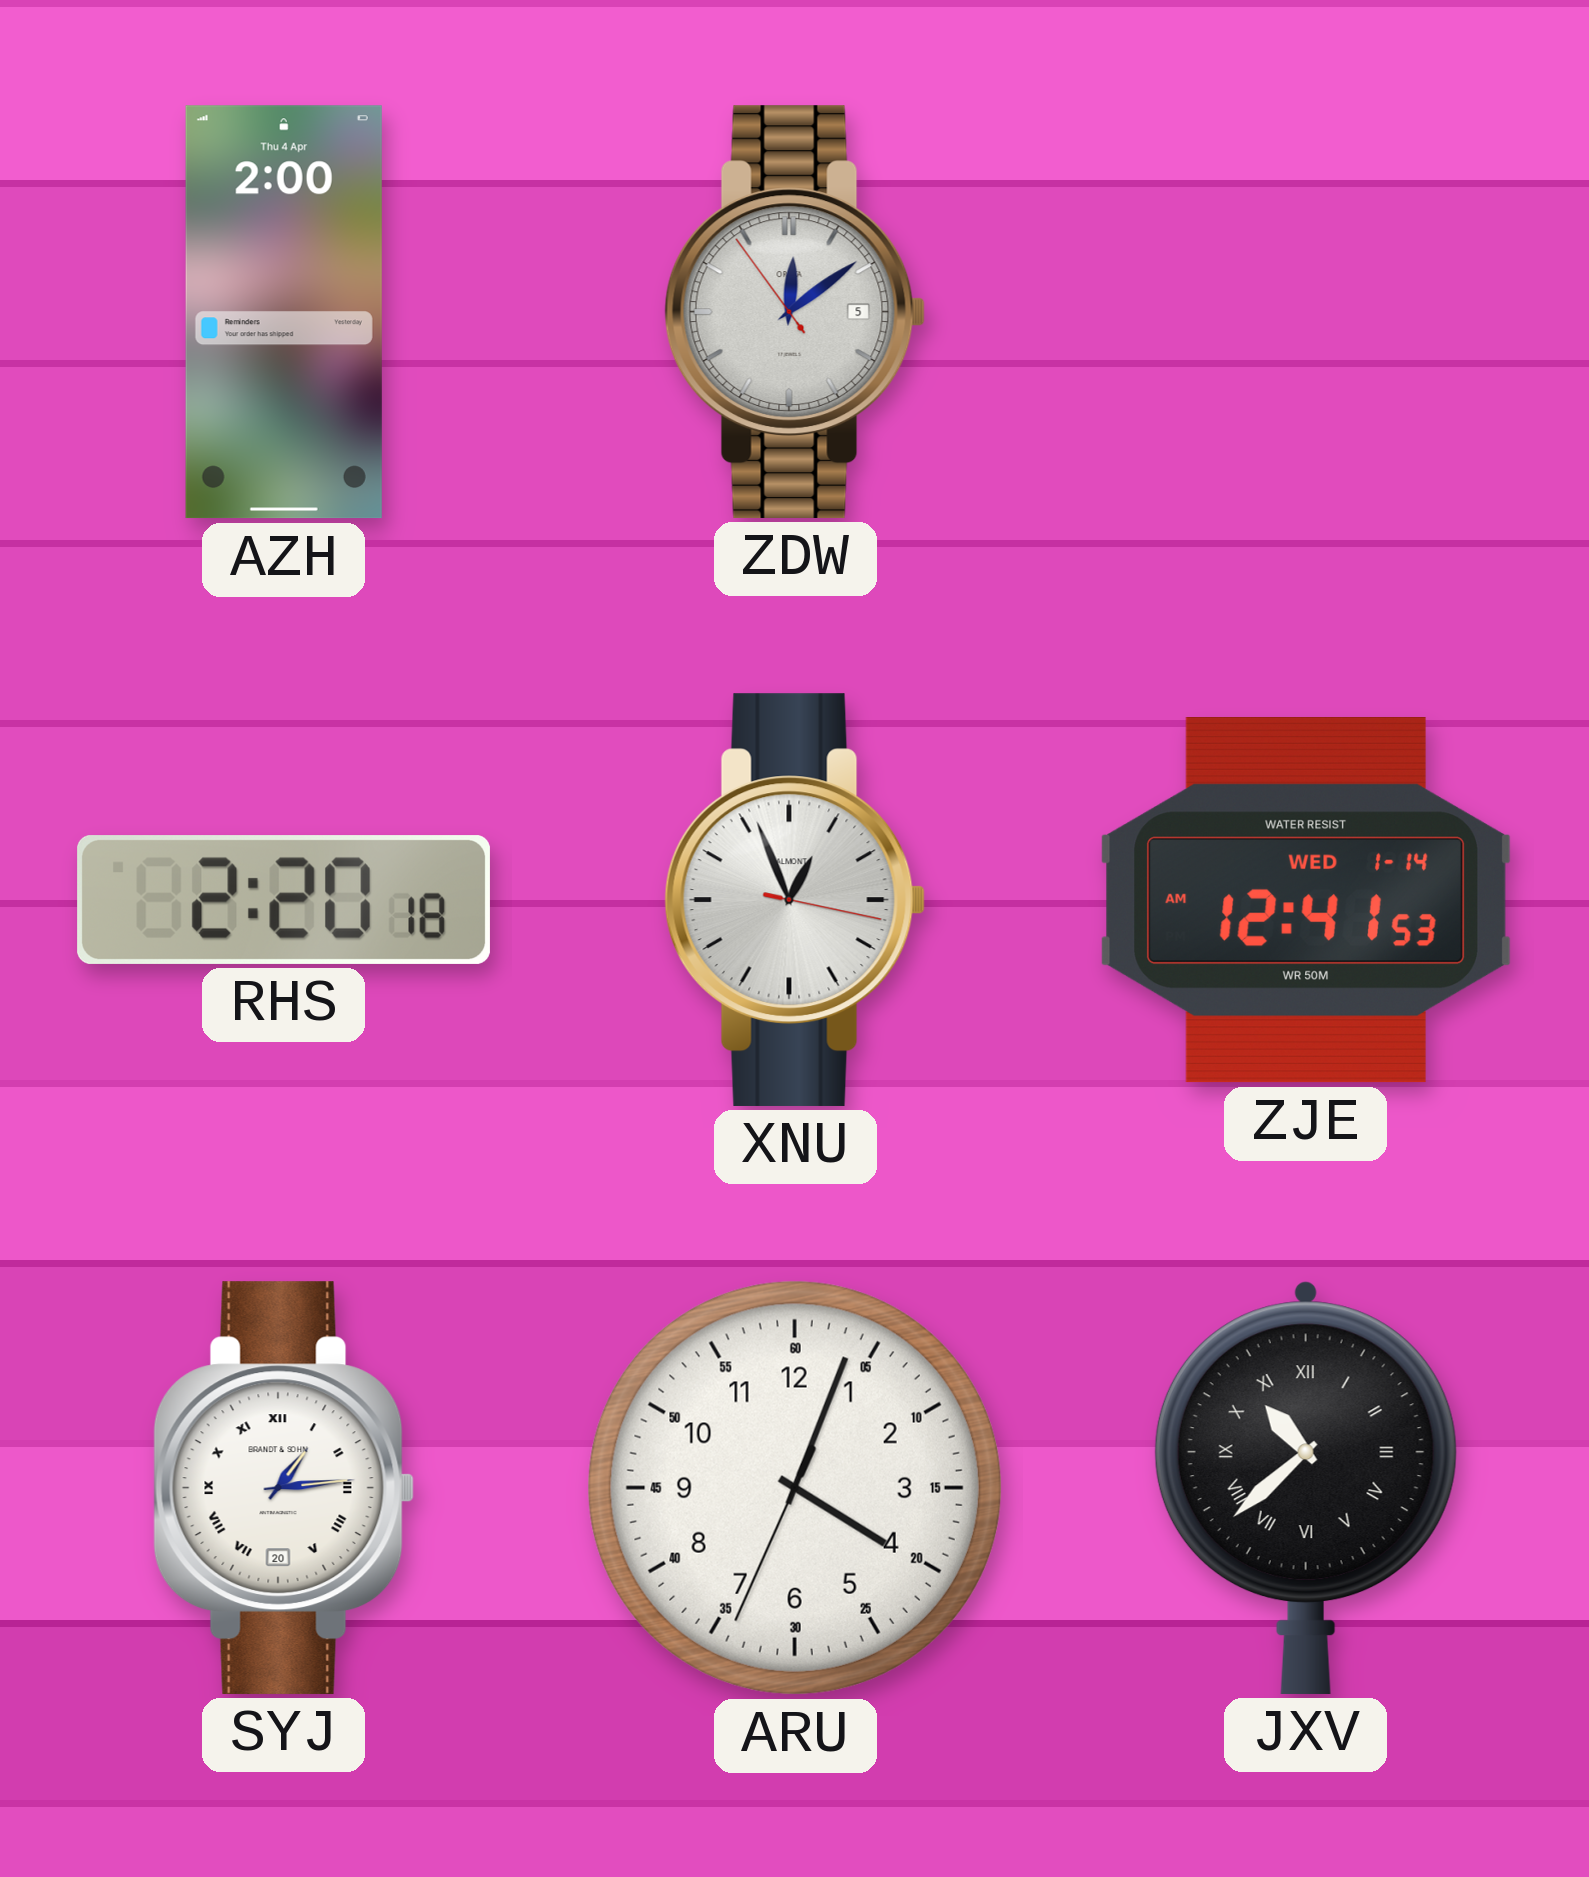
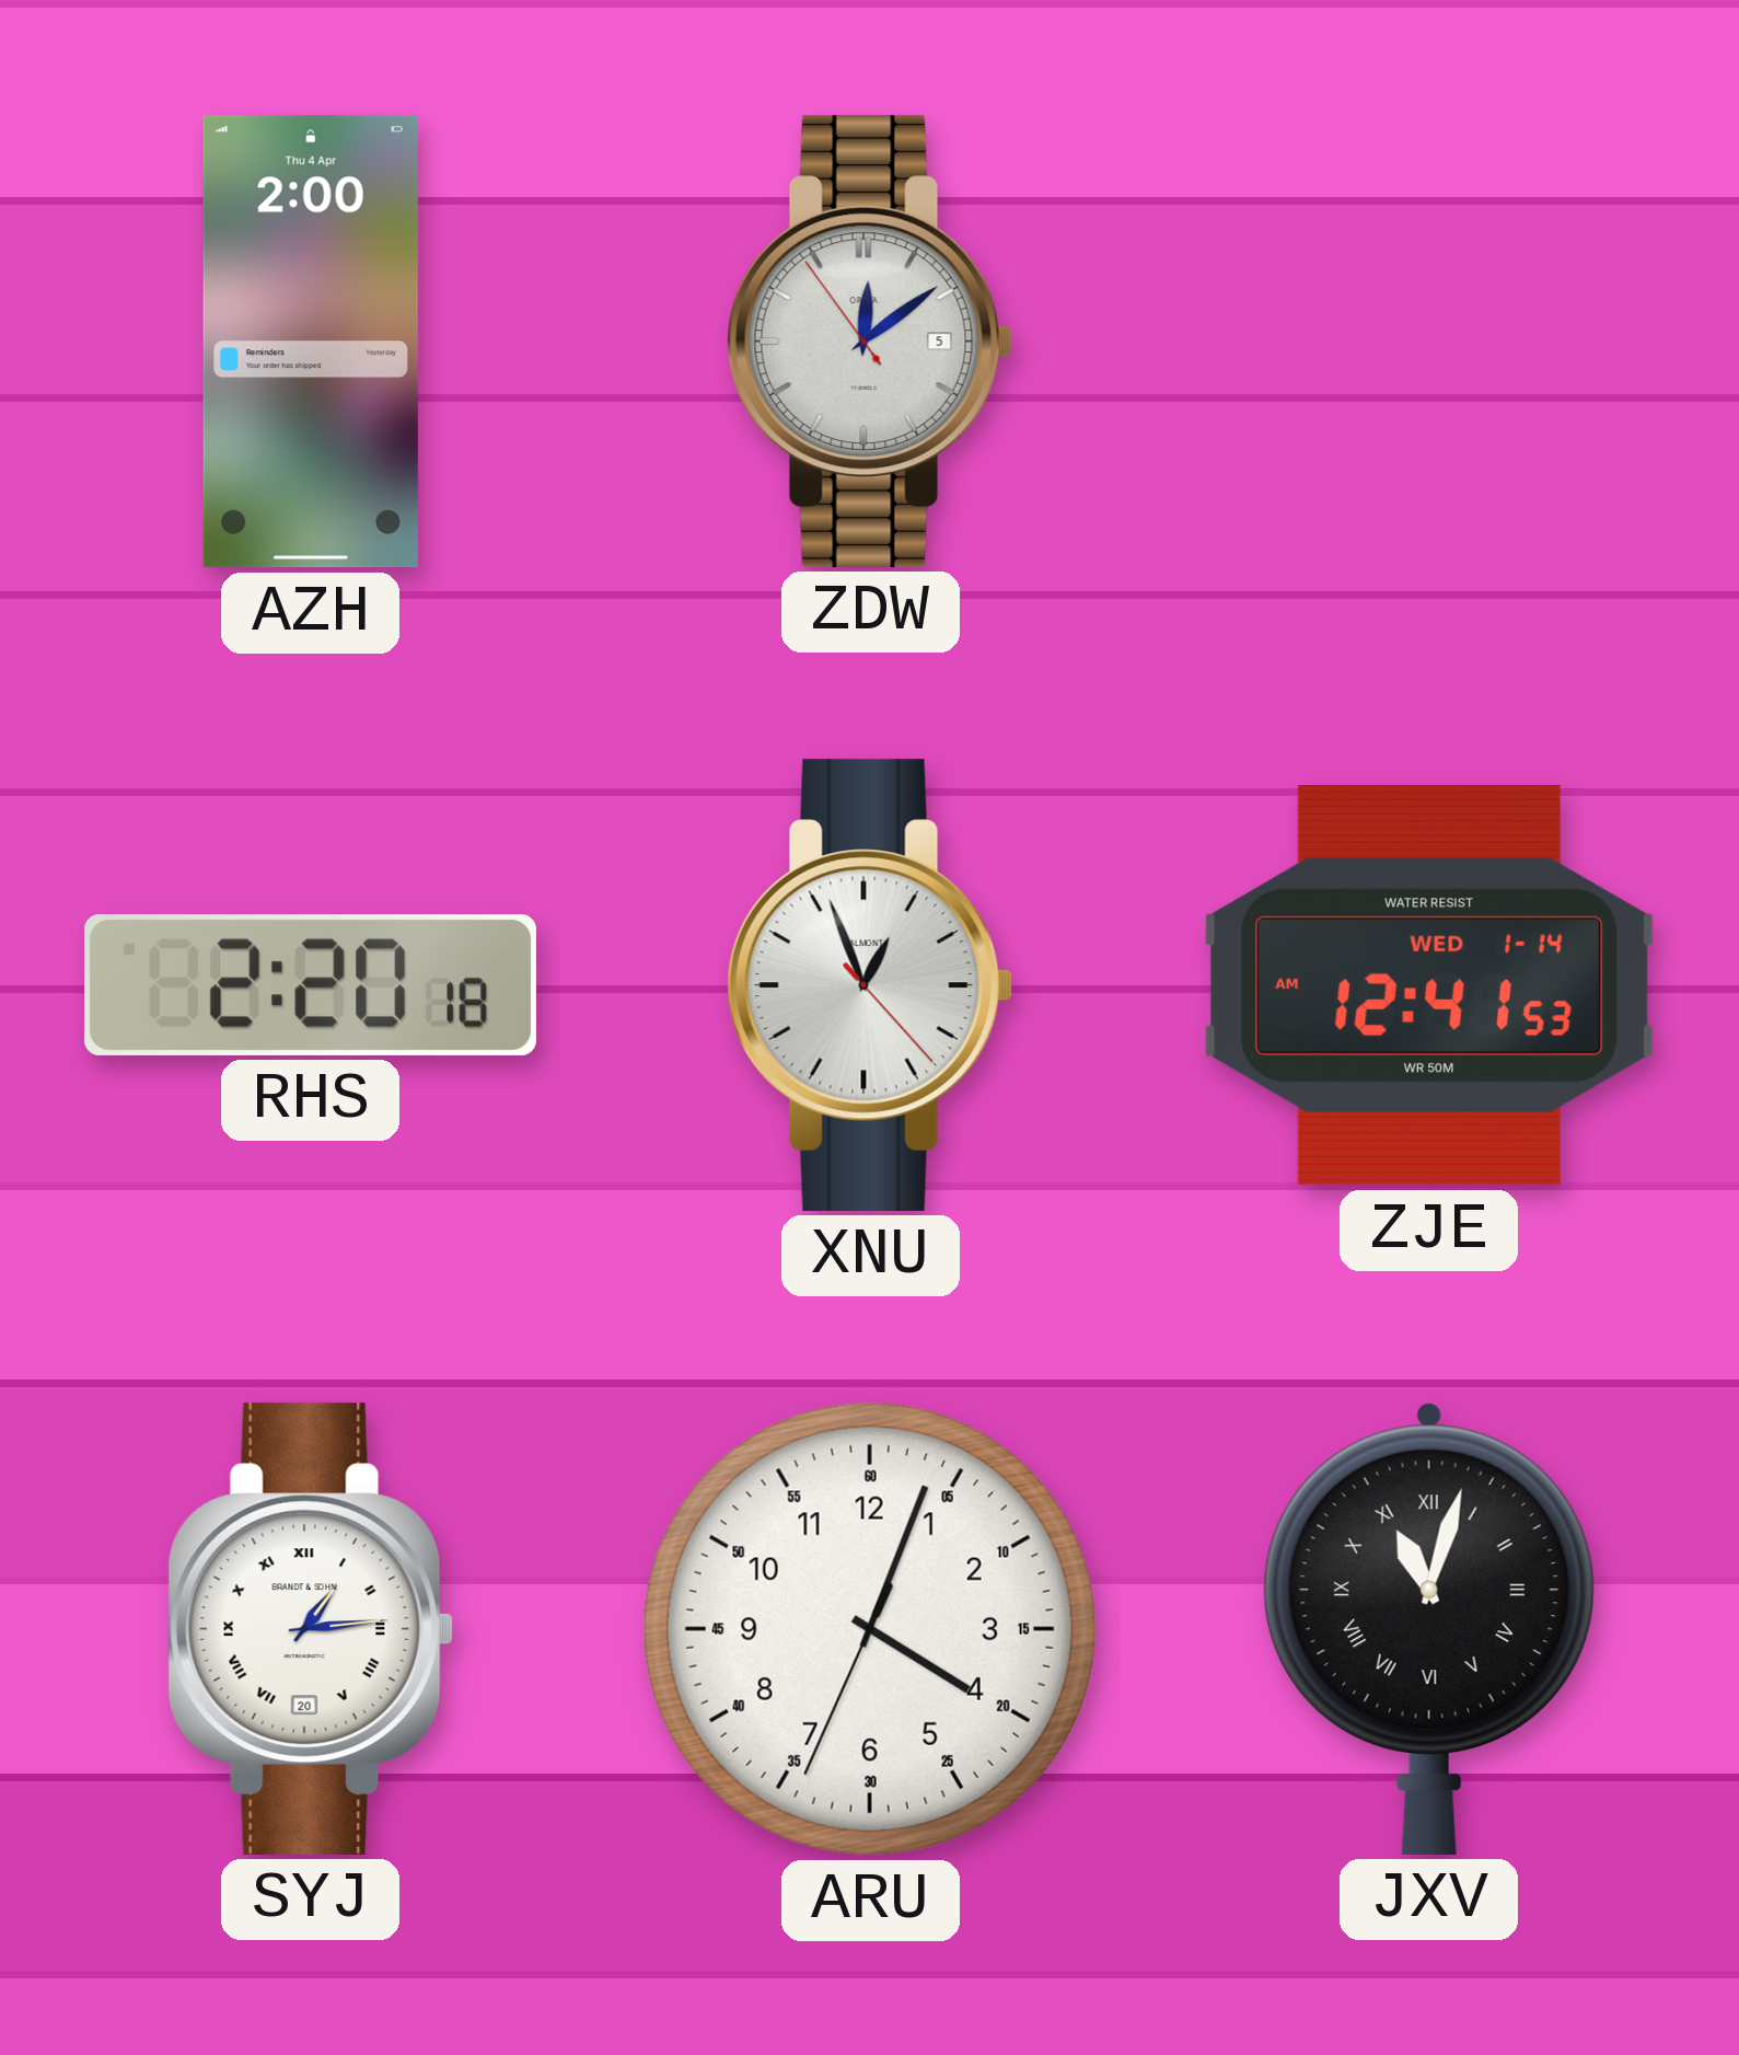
XNU: 12:56:17 -> 12:56:23 (870, 985)
JXV: 10:38 -> 11:03 (1429, 1628)
